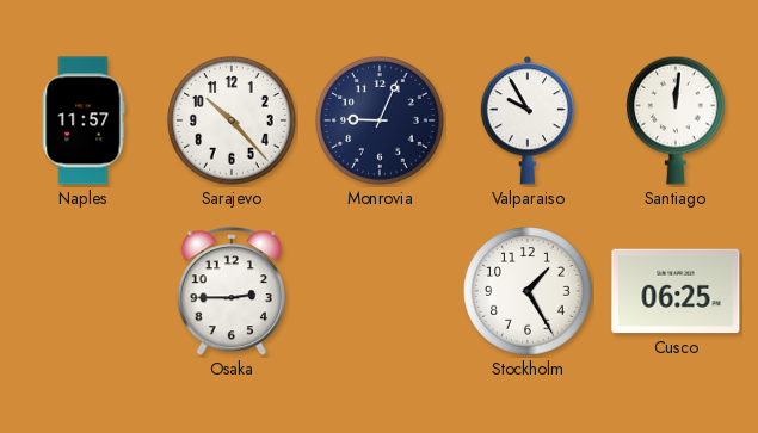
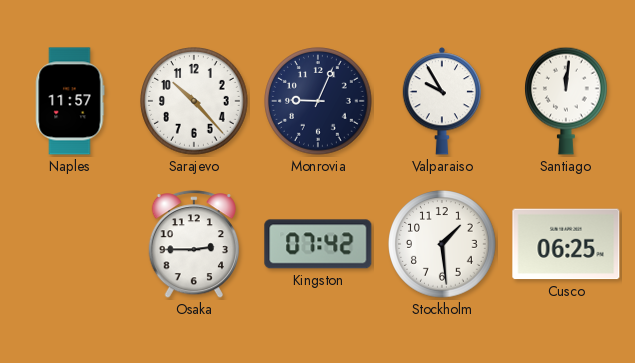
Kingston: none -> 07:42 (318, 244)
Stockholm: 1:25 -> 1:29 (442, 244)
